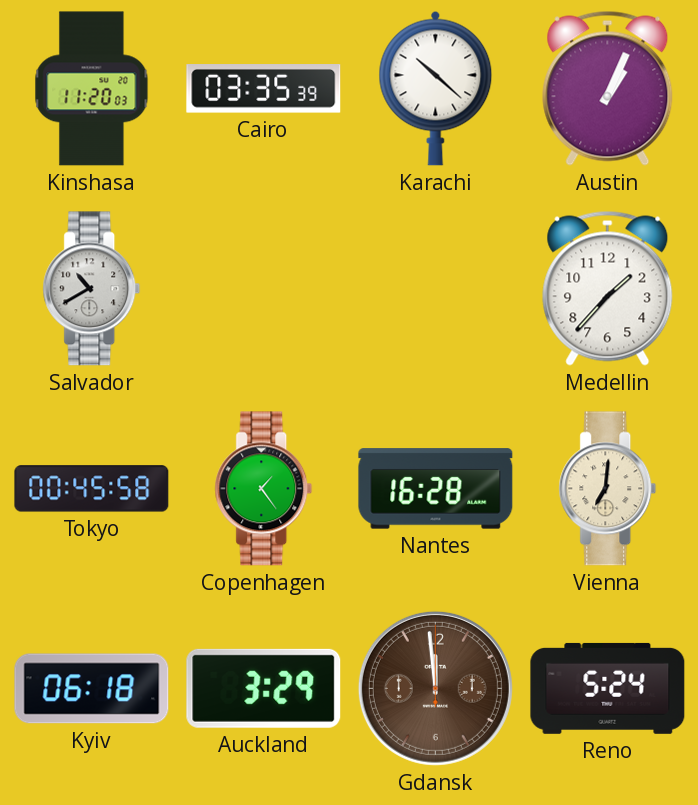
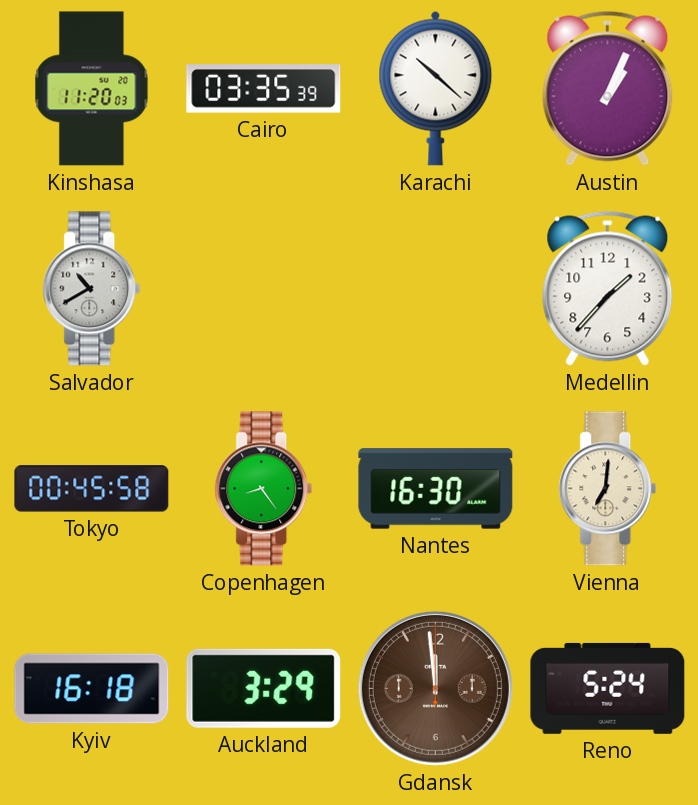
Copenhagen: 1:24 -> 8:24 (264, 489)
Nantes: 16:28 -> 16:30 (436, 489)
Kyiv: 06:18 -> 16:18 (92, 689)
